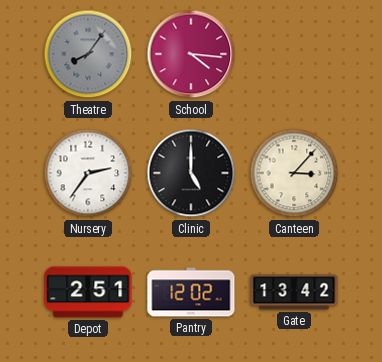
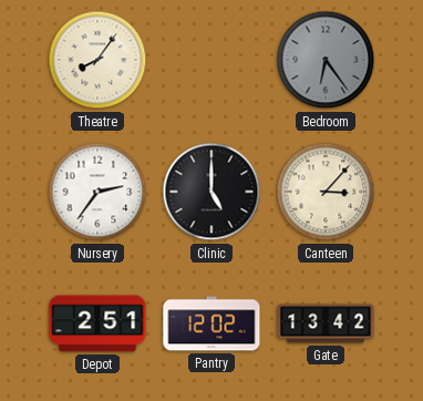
Theatre dial: grey -> cream (97, 60)
School: 4:16 -> none (191, 54)
Bedroom: none -> 6:24 (326, 60)
